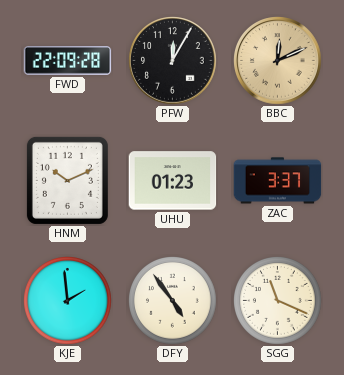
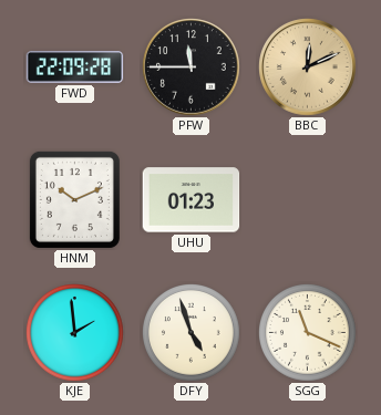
PFW: 12:05 -> 11:45 (192, 68)
ZAC: 3:37 -> none (278, 181)
DFY: 4:54 -> 4:57 (192, 333)
